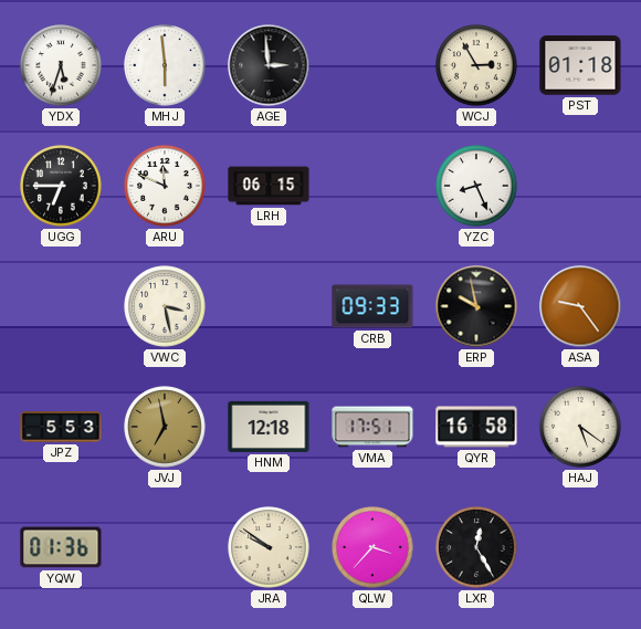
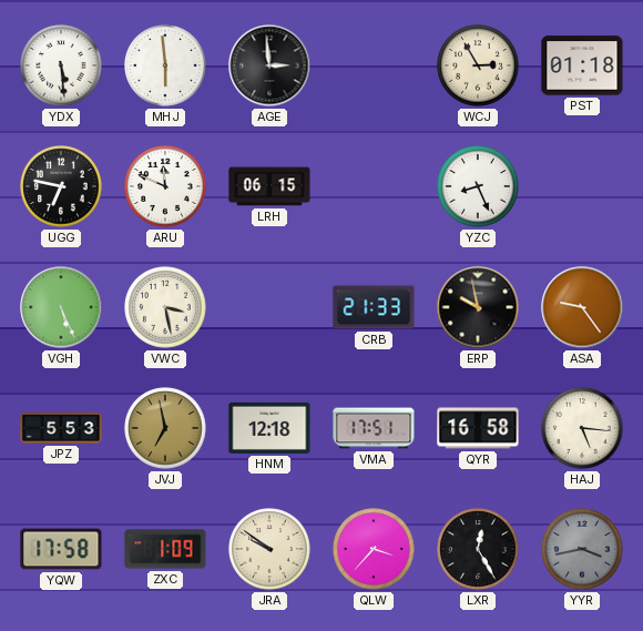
YDX: 5:33 -> 5:29 (61, 65)
UGG: 6:45 -> 6:47 (61, 186)
VGH: none -> 5:26 (61, 307)
CRB: 09:33 -> 21:33 (374, 307)
HAJ: 5:21 -> 5:16 (582, 428)
YQW: 01:36 -> 17:58 (61, 549)
ZXC: none -> 1:09 (165, 549)
YYR: none -> 3:43 (582, 549)
